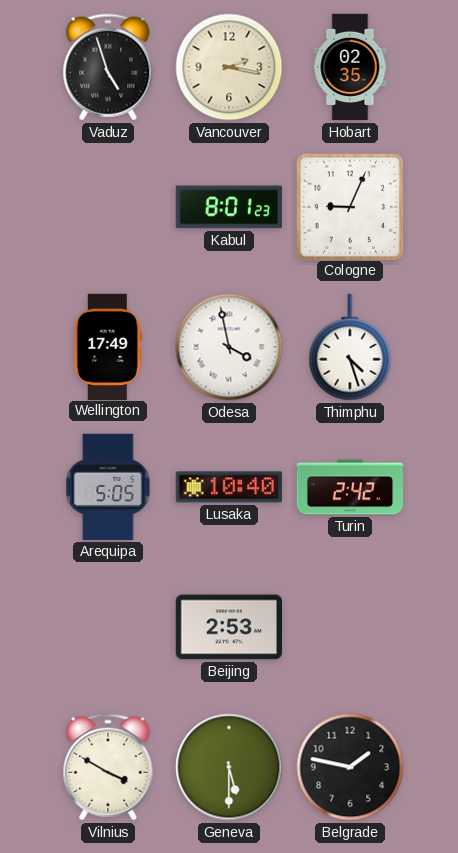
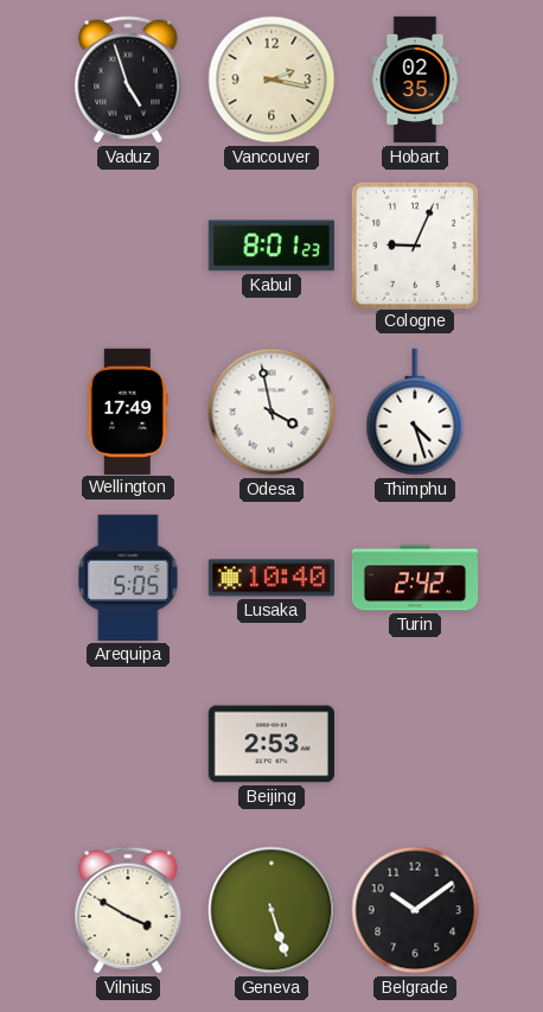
Geneva: 5:30 -> 5:27 (271, 910)
Belgrade: 1:47 -> 10:09 (415, 910)
